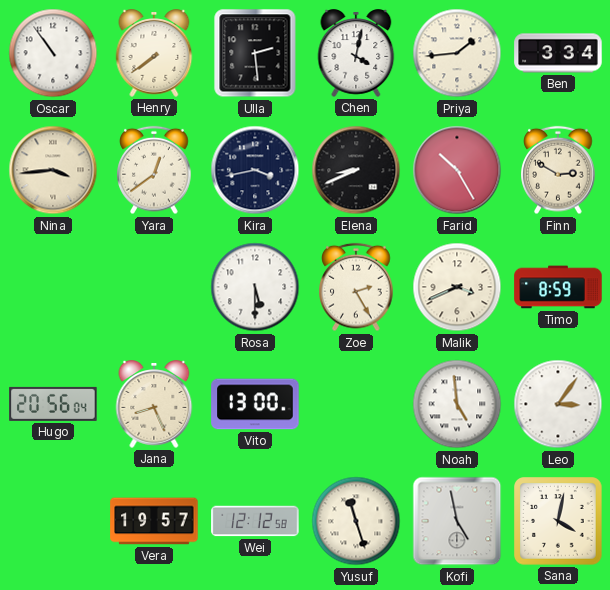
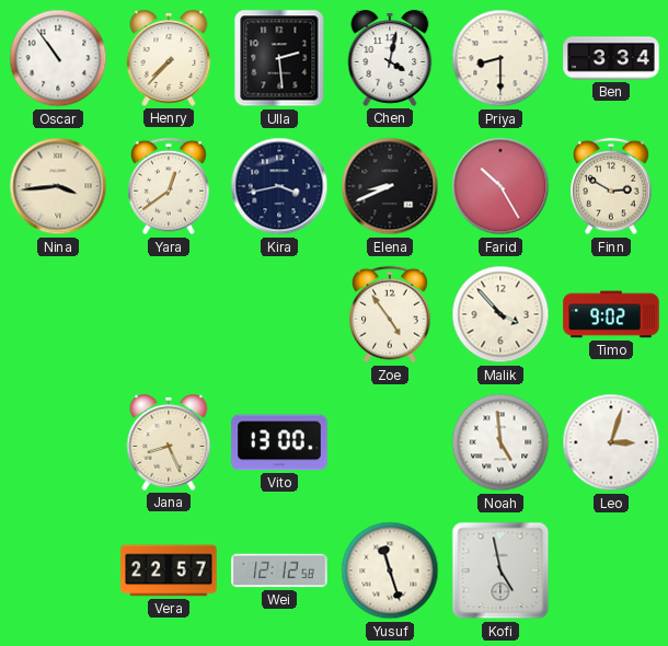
Henry: 7:39 -> 7:37 (169, 58)
Priya: 1:44 -> 8:30 (500, 58)
Rosa: 5:30 -> none (255, 287)
Zoe: 2:25 -> 4:54 (390, 314)
Malik: 3:41 -> 3:53 (500, 314)
Timo: 8:59 -> 9:02 (611, 314)
Hugo: 20:56 -> none (53, 404)
Leo: 3:06 -> 3:03 (611, 442)
Vera: 19:57 -> 22:57 (169, 570)
Sana: 4:02 -> none (558, 521)
